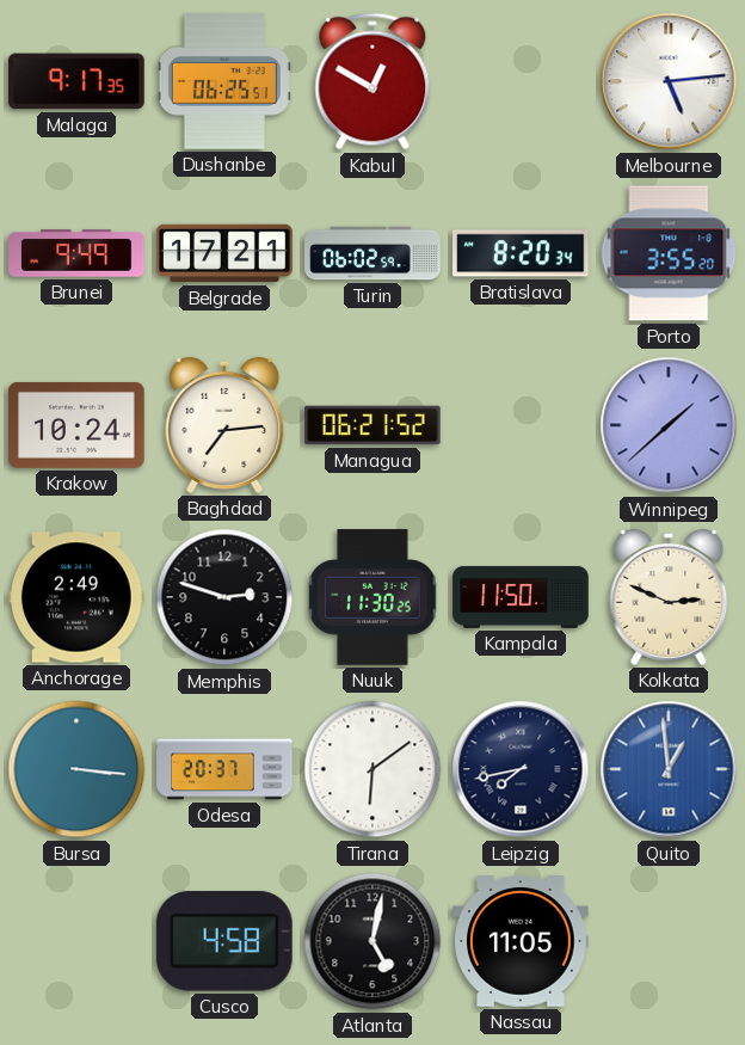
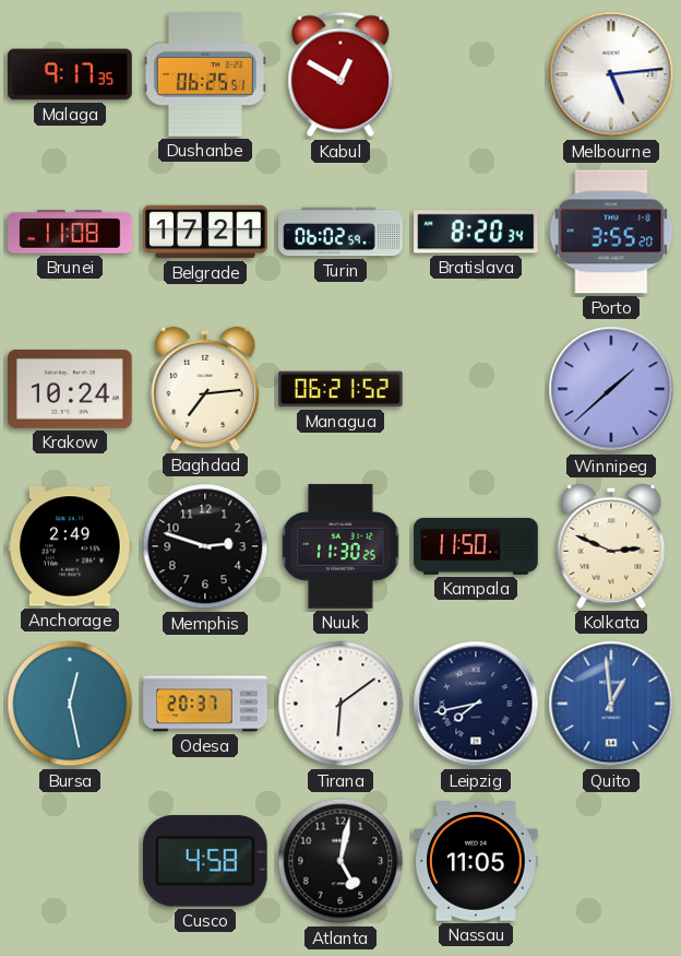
Brunei: 9:49 -> 11:08 (70, 232)
Bursa: 3:16 -> 12:28 (70, 704)
